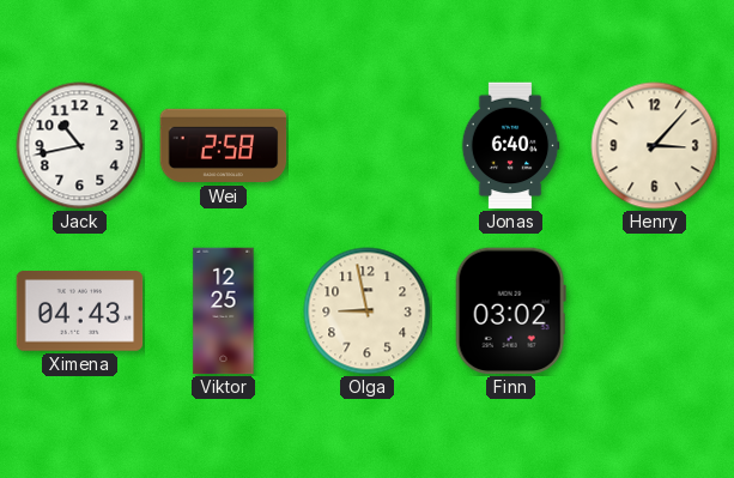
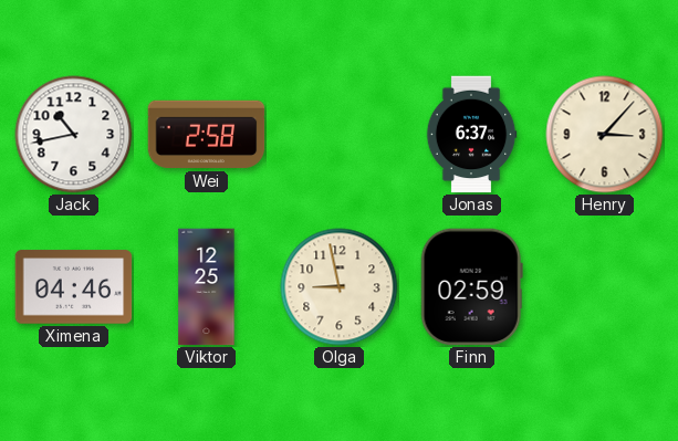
Jonas: 6:40 -> 6:37 (471, 135)
Ximena: 04:43 -> 04:46 (74, 287)
Finn: 03:02 -> 02:59 (471, 287)
